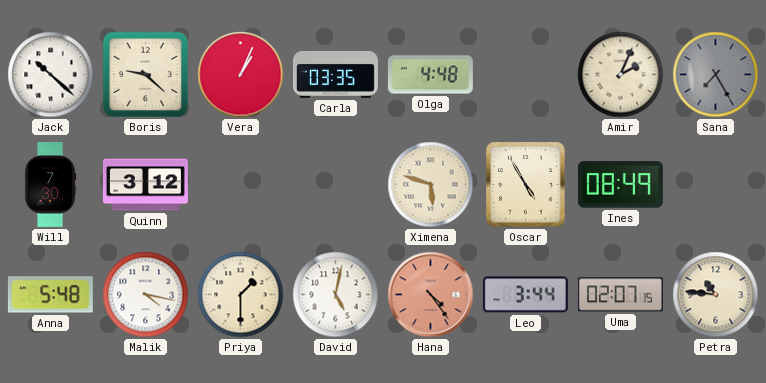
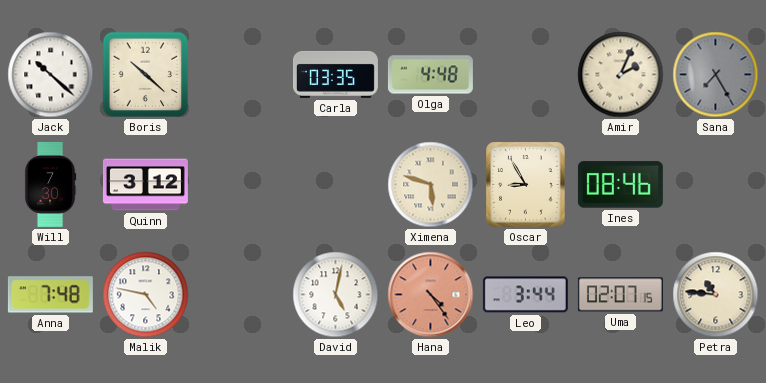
Boris: 9:22 -> 10:22 (146, 75)
Vera: 1:04 -> none (241, 75)
Oscar: 4:55 -> 8:55 (526, 185)
Ines: 08:49 -> 08:46 (620, 185)
Anna: 5:48 -> 7:48 (50, 295)
Malik: 4:17 -> 4:47 (146, 295)
Priya: 1:30 -> none (241, 295)
